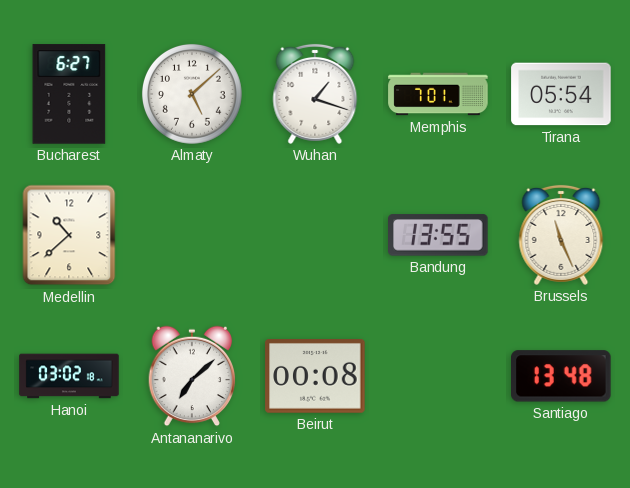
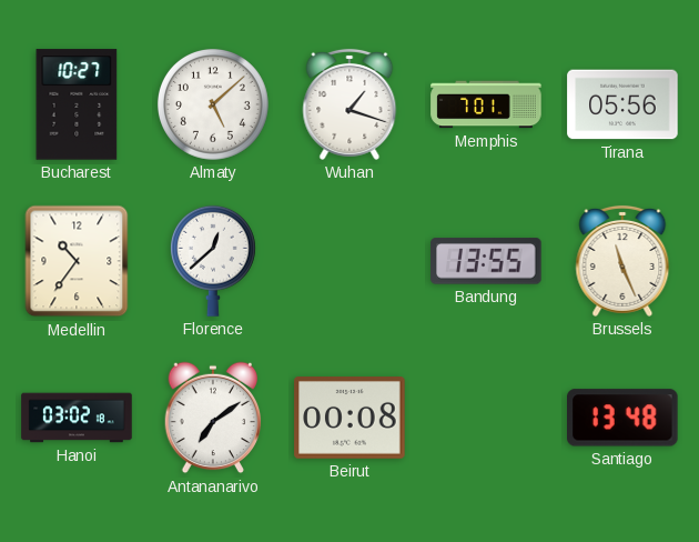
Bucharest: 6:27 -> 10:27 (77, 104)
Tirana: 05:54 -> 05:56 (622, 104)
Medellin: 10:38 -> 10:36 (77, 261)
Florence: none -> 12:38 (213, 261)
Antananarivo: 7:08 -> 7:09 (213, 418)
